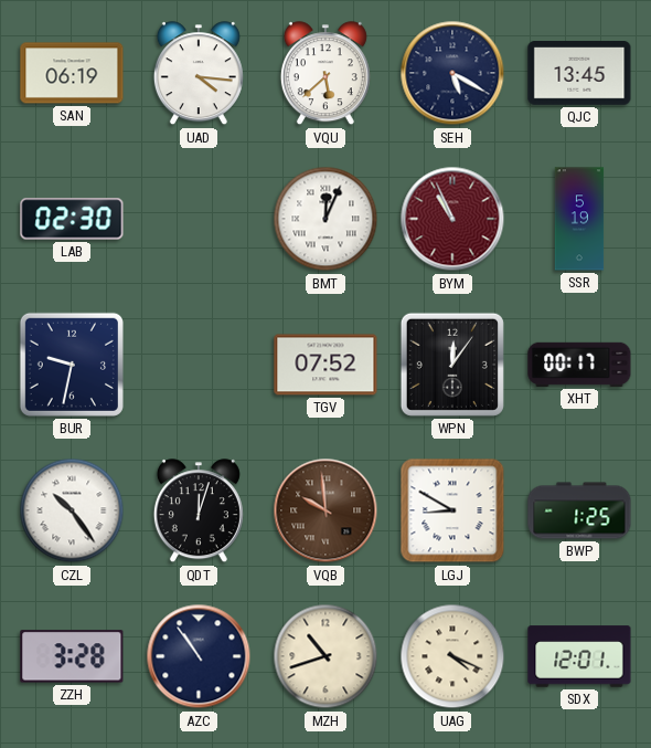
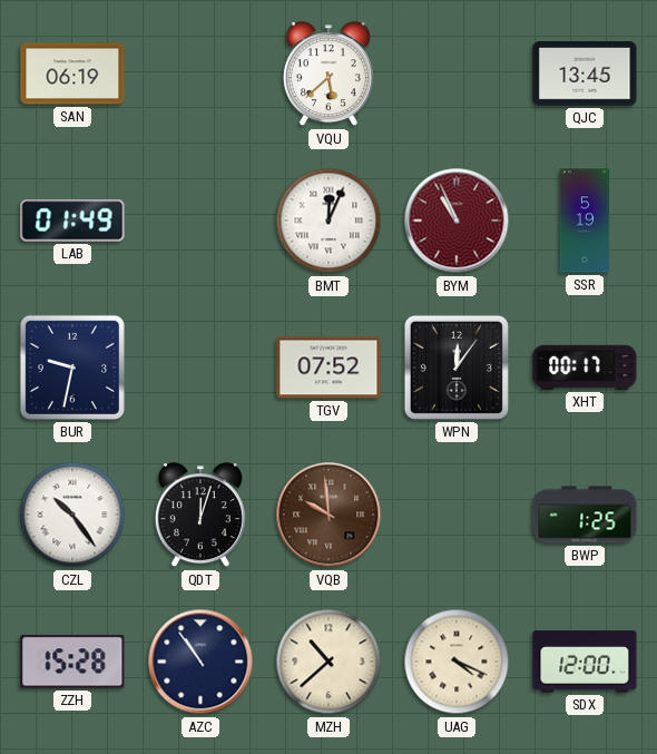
UAD: 4:16 -> none (199, 74)
SEH: 5:20 -> none (452, 73)
LAB: 02:30 -> 01:49 (72, 221)
LGJ: 8:50 -> none (452, 510)
ZZH: 3:28 -> 15:28 (72, 662)
MZH: 10:42 -> 10:38 (329, 662)
SDX: 12:01 -> 12:00 (585, 662)
